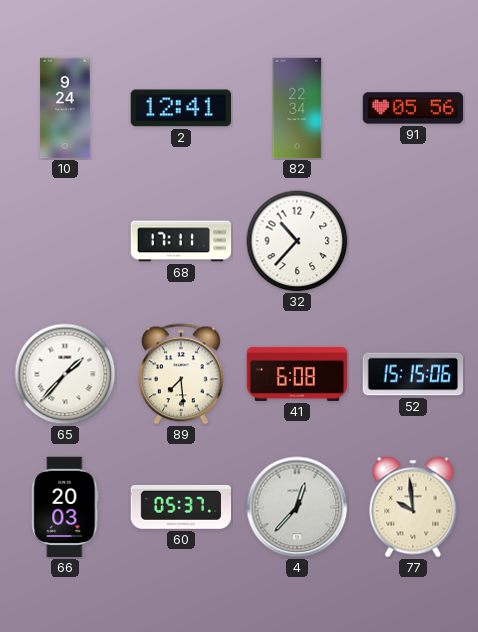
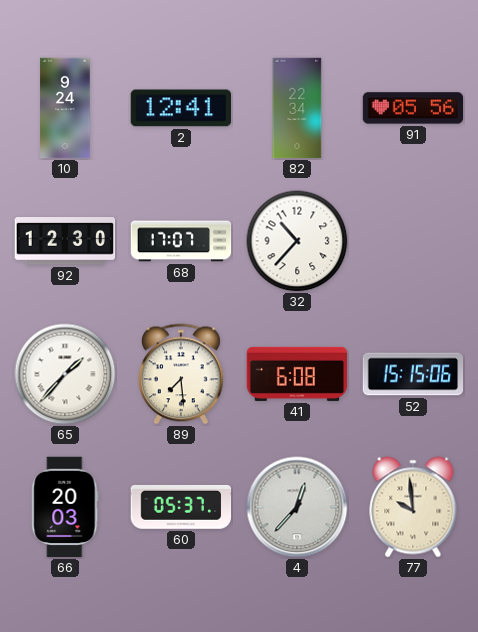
92: none -> 12:30 (65, 241)
68: 17:11 -> 17:07 (181, 241)
